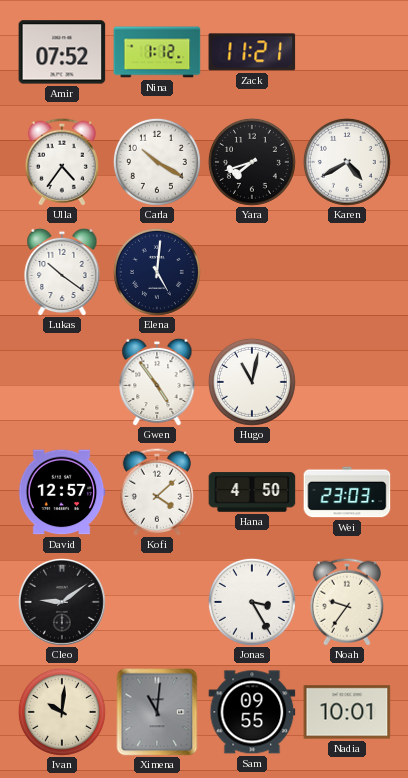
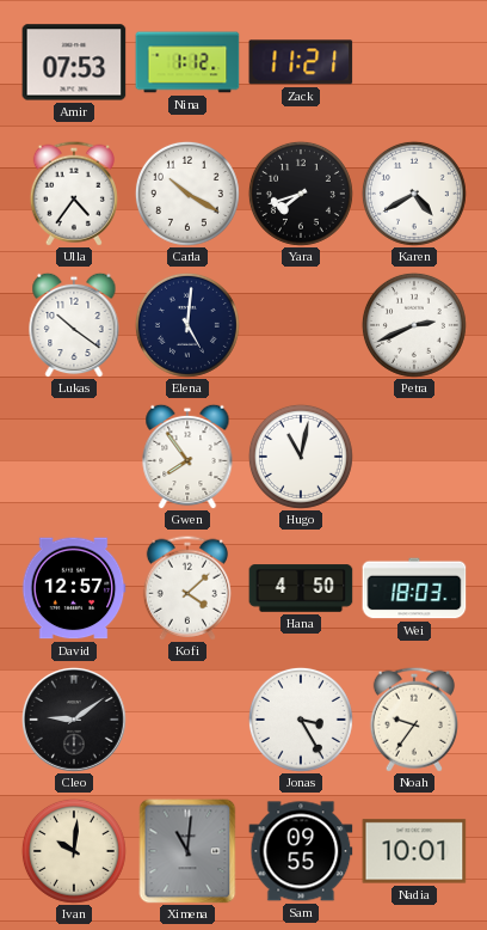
Amir: 07:52 -> 07:53 (74, 62)
Petra: none -> 2:41 (414, 325)
Gwen: 4:54 -> 7:54 (187, 457)
Wei: 23:03 -> 18:03 (414, 588)
